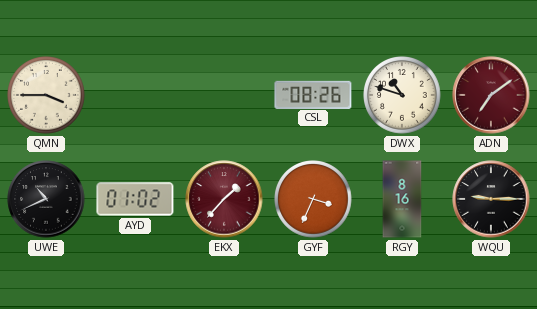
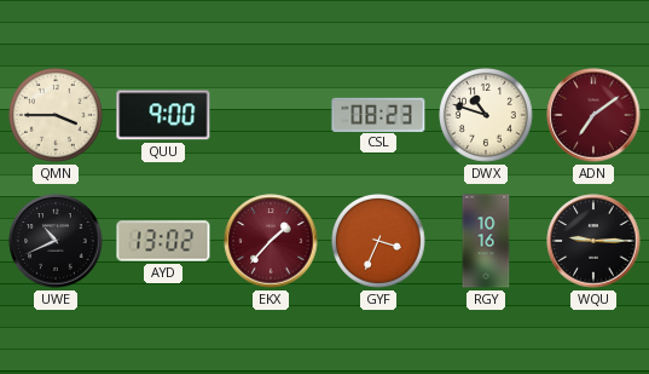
QUU: none -> 9:00 (163, 115)
CSL: 08:26 -> 08:23 (378, 114)
AYD: 01:02 -> 13:02 (163, 241)
RGY: 8:16 -> 10:16 (486, 241)
